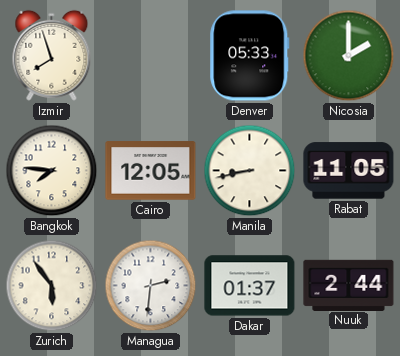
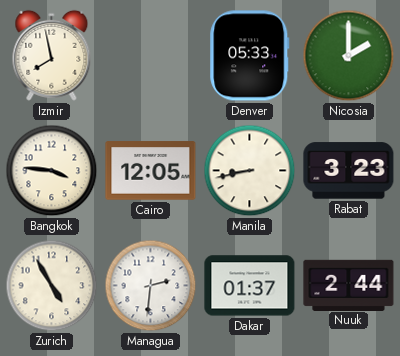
Izmir: 7:57 -> 7:58 (52, 55)
Bangkok: 7:46 -> 3:46 (52, 171)
Rabat: 11:05 -> 3:23 (349, 171)
Zurich: 5:54 -> 4:55 (52, 286)
